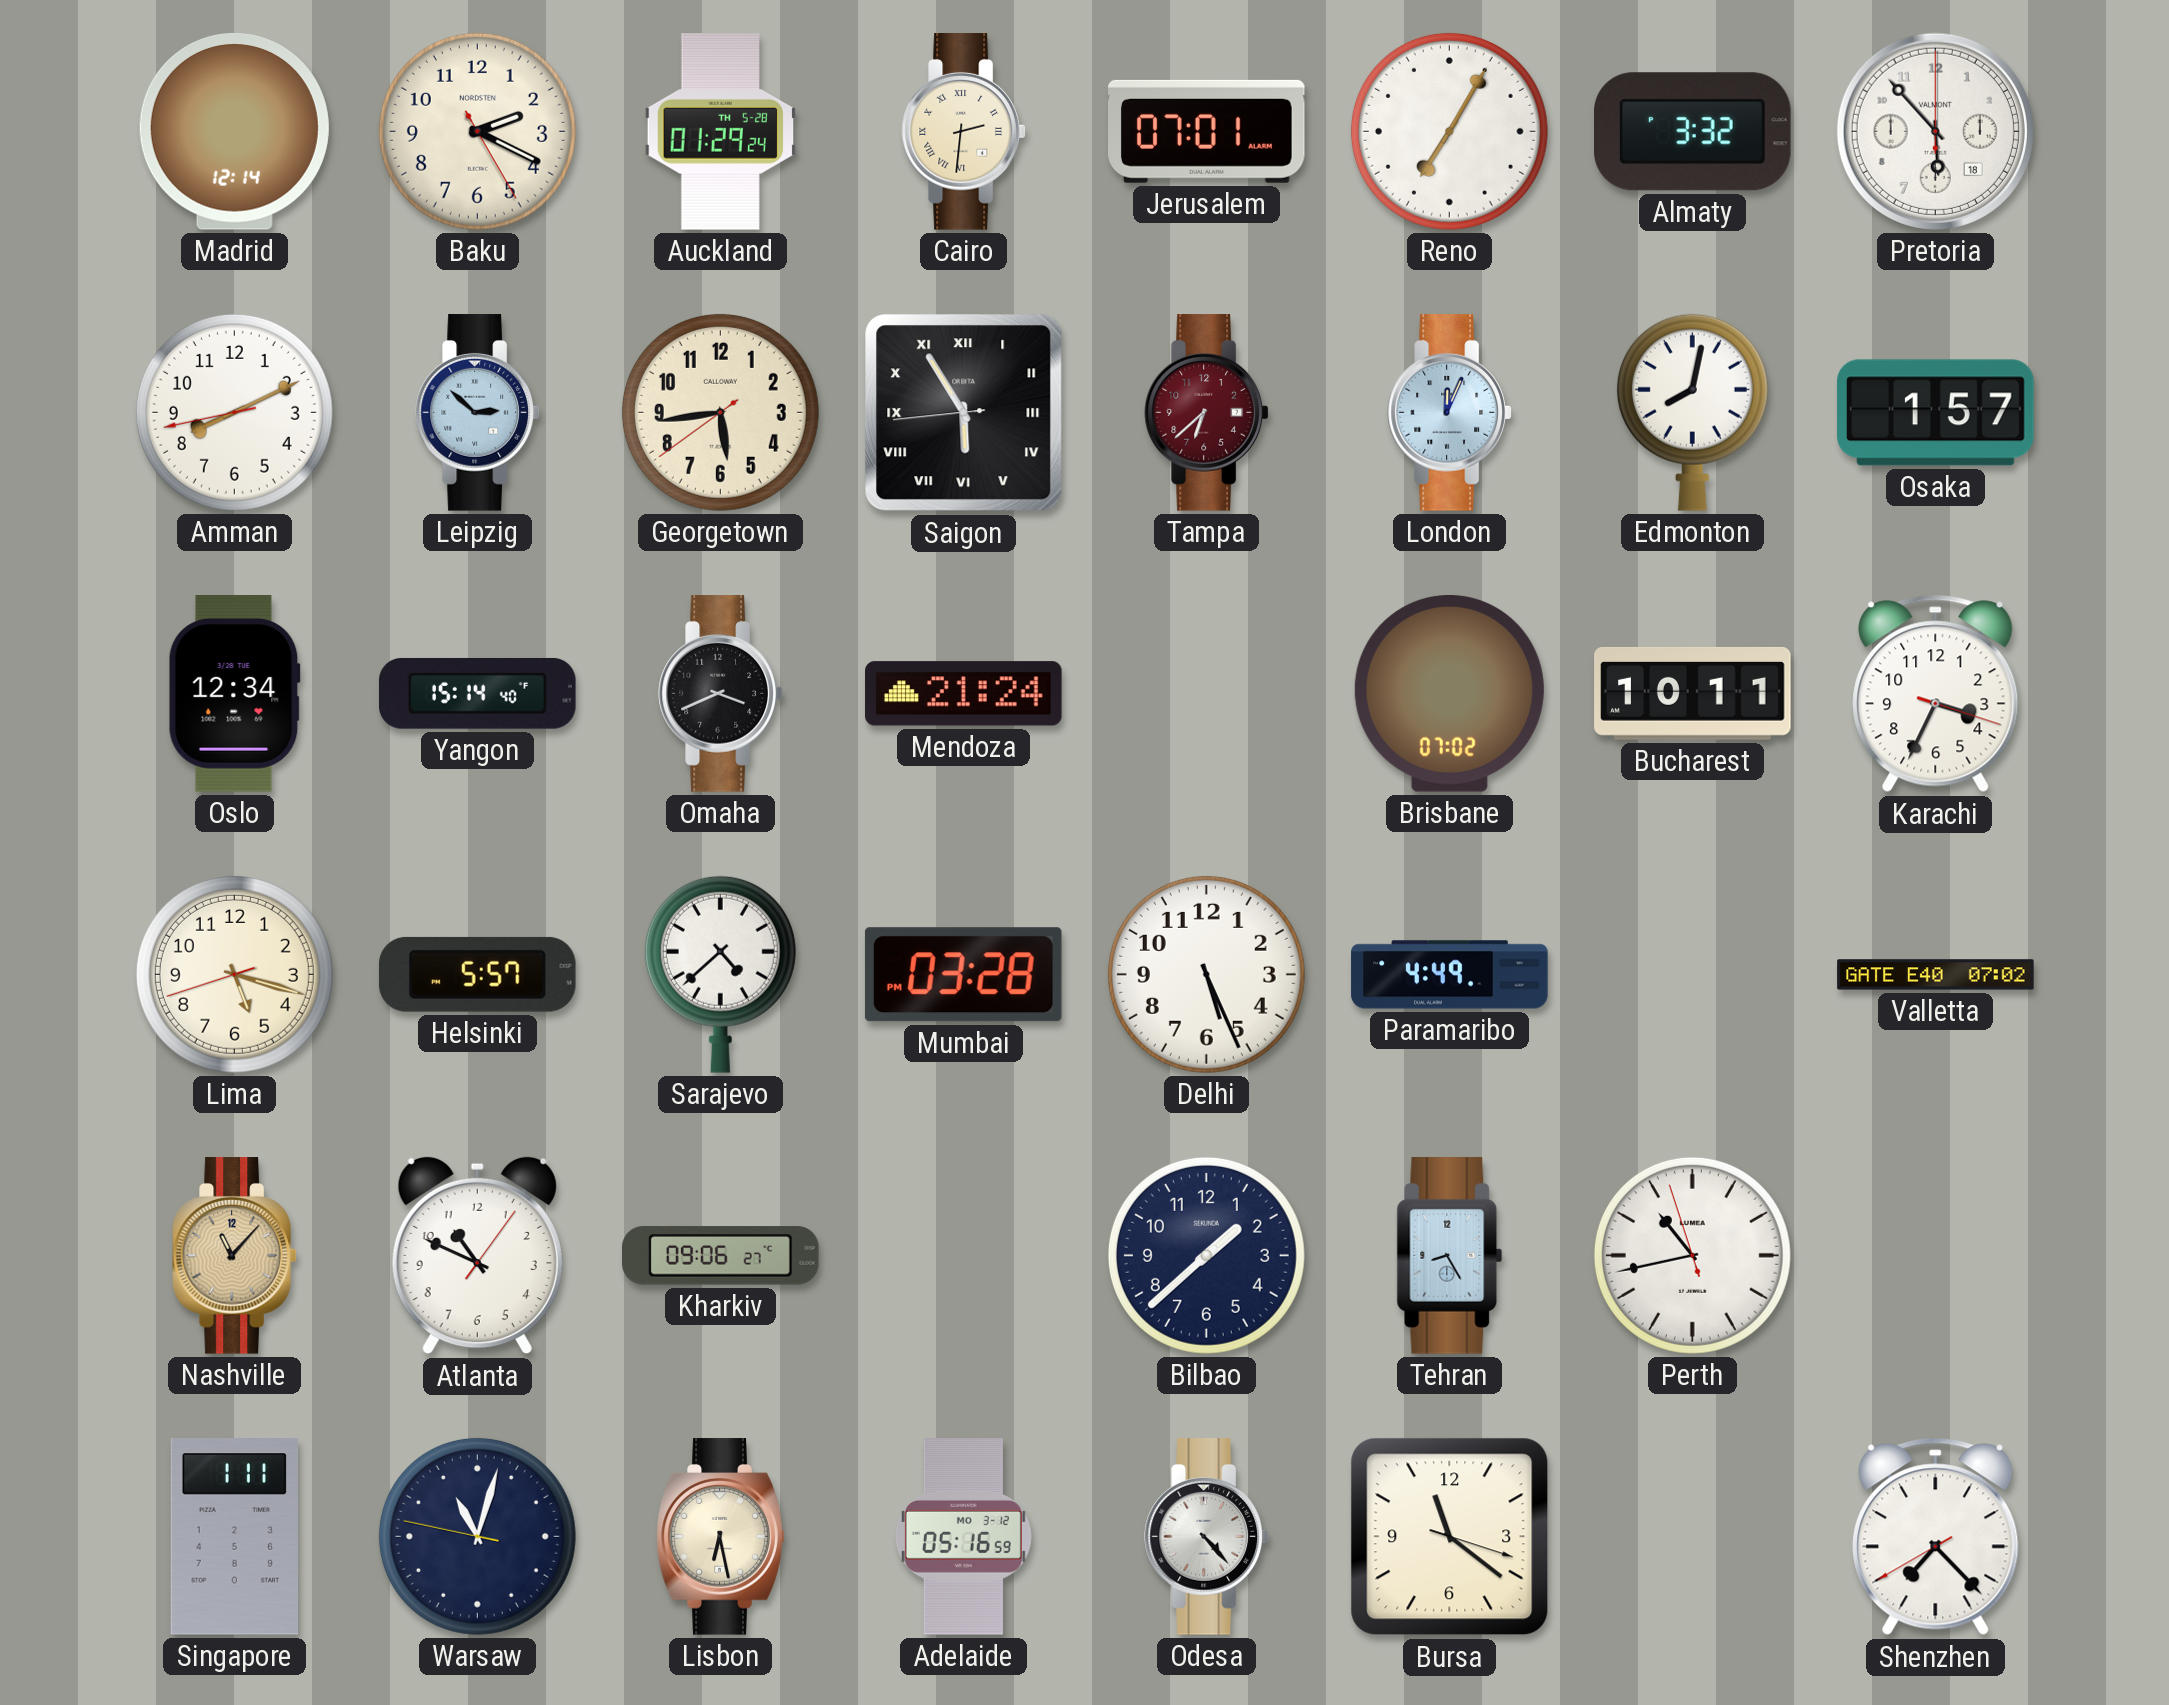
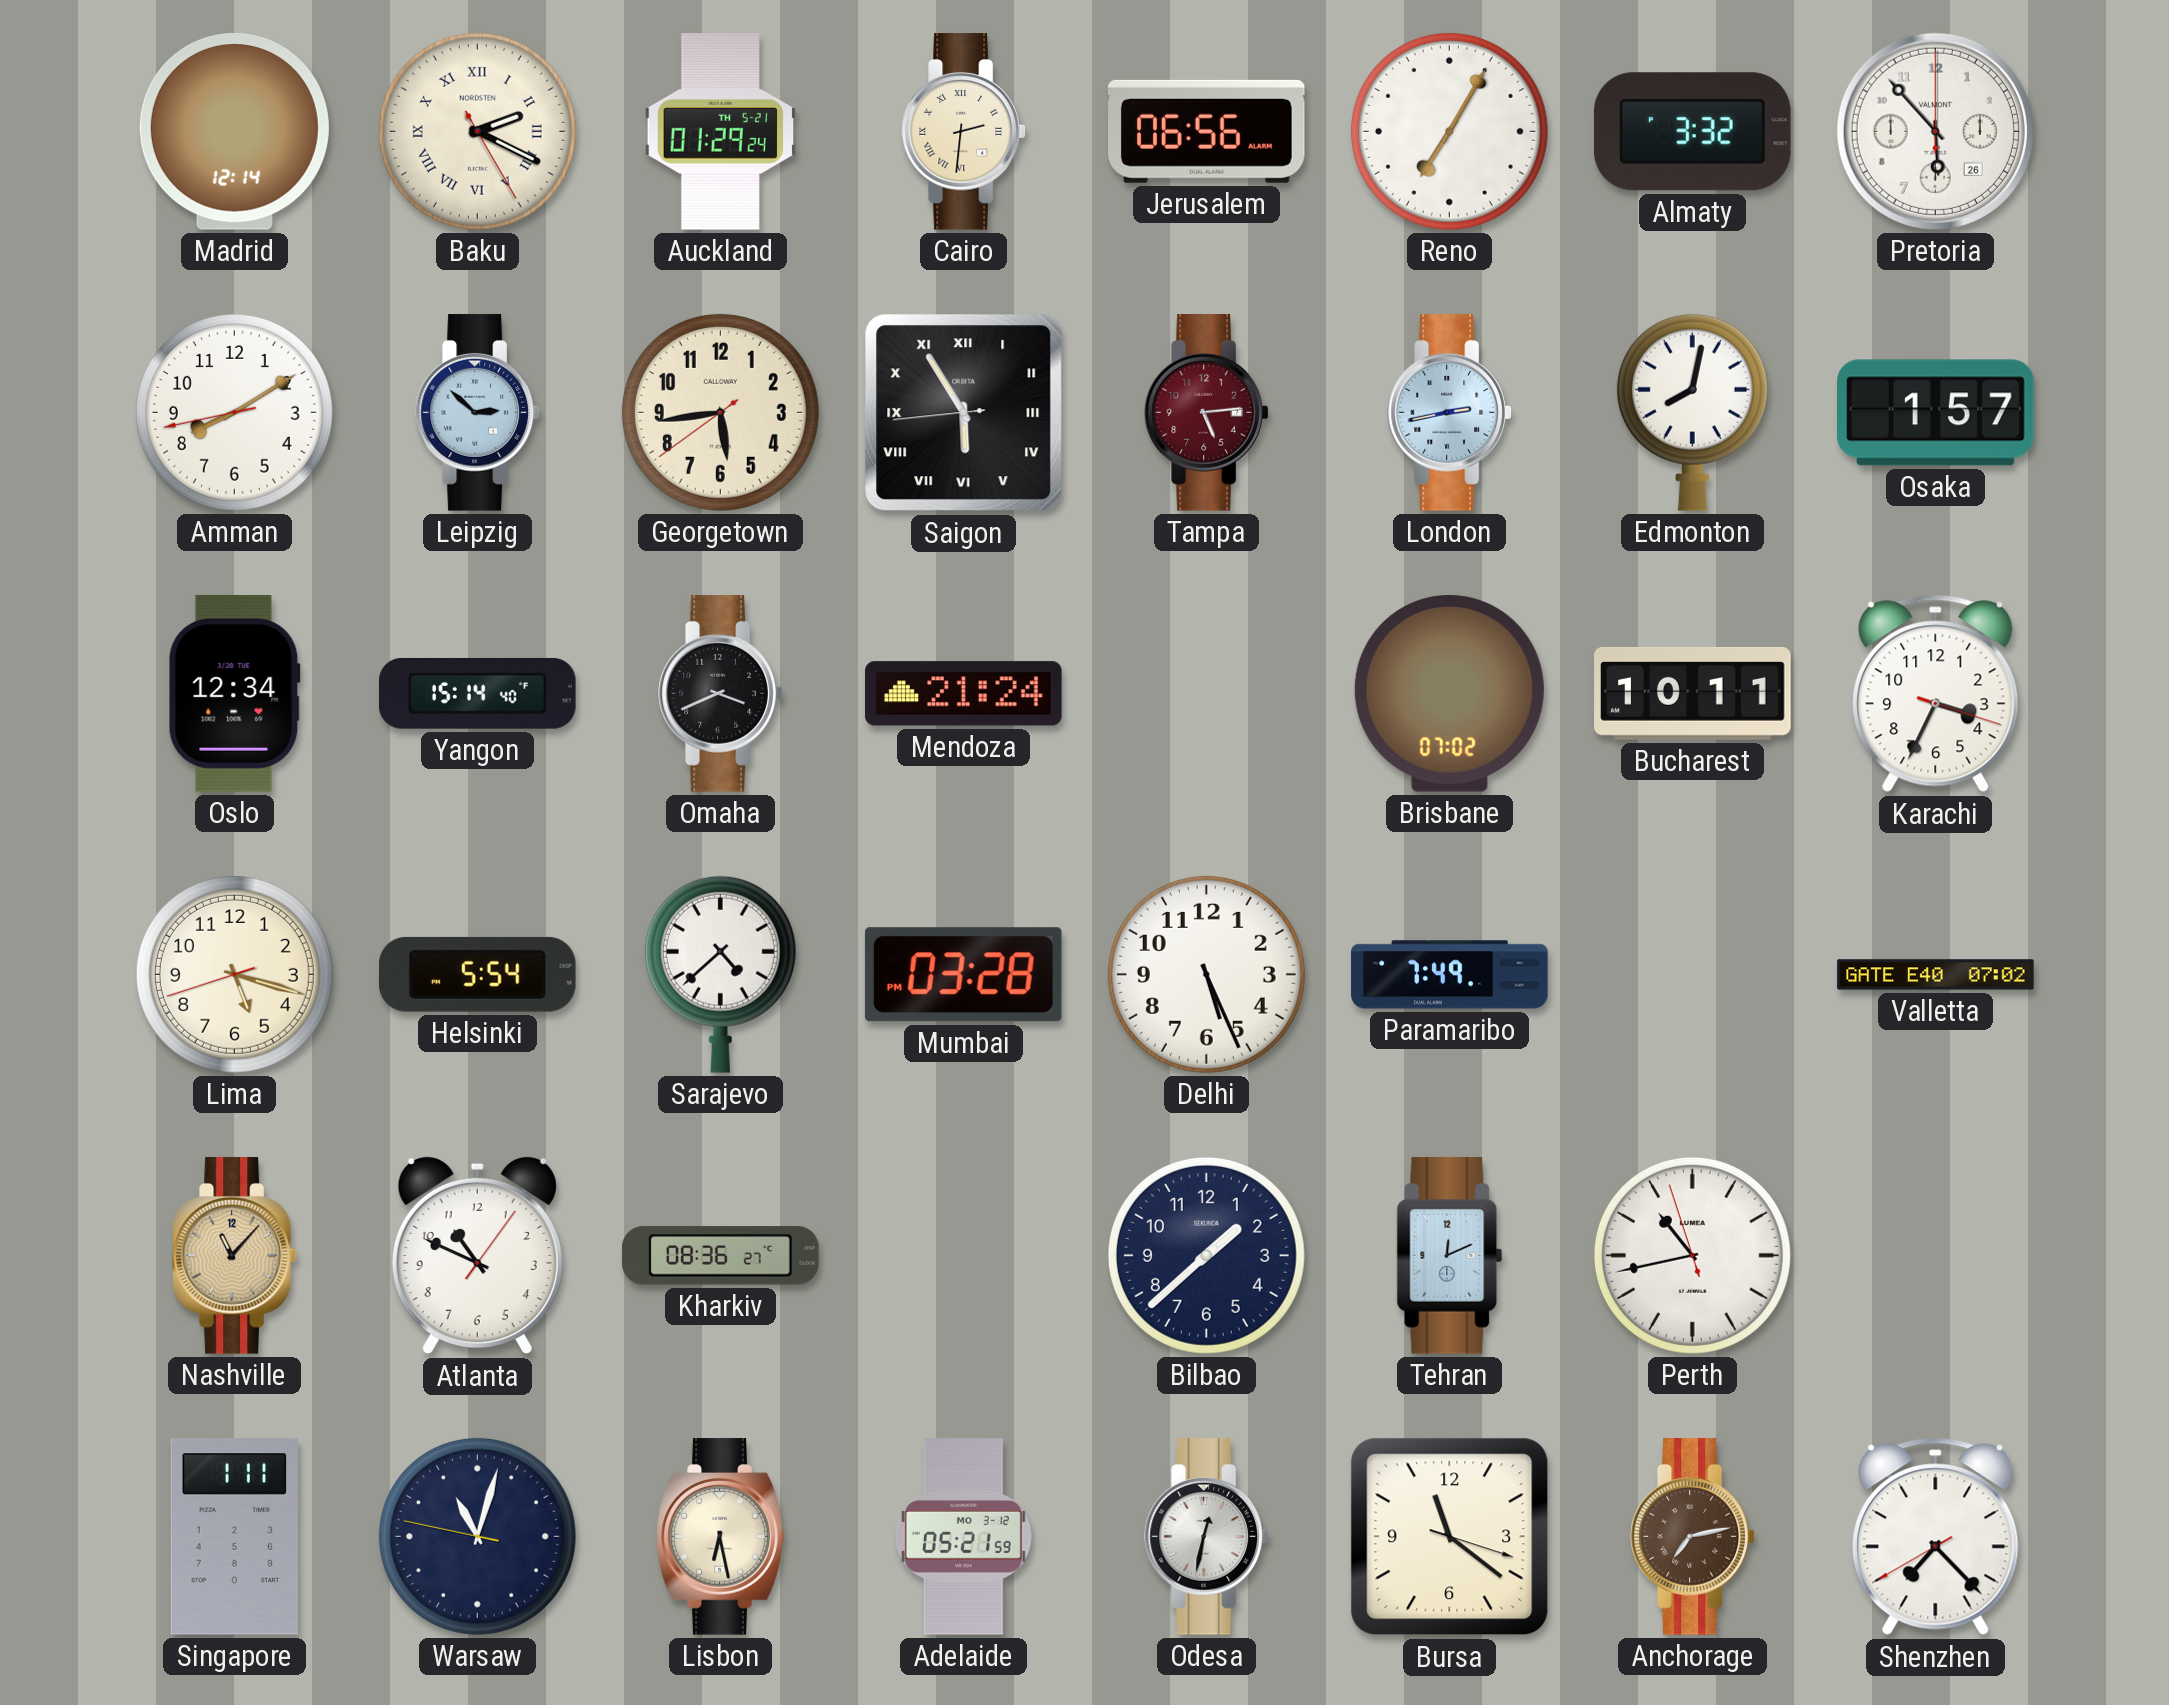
Baku numerals: Arabic -> Roman (477, 131)
Auckland date: TH 5-28 -> TH 5-21 (721, 132)
Jerusalem: 07:01 -> 06:56 (1207, 131)
Pretoria date: 18 -> 26 (1935, 131)
Amman: 8:10 -> 8:09 (234, 412)
Tampa: 6:38 -> 5:14 (1207, 413)
London: 12:04 -> 2:43 (1450, 413)
Helsinki: 5:57 -> 5:54 (477, 974)
Paramaribo: 4:49 -> 7:49 (1450, 975)
Kharkiv: 09:06 -> 08:36 (721, 1256)
Tehran: 8:25 -> 12:11 (1450, 1256)
Adelaide: 05:16 -> 05:21 (963, 1537)
Odesa: 4:23 -> 12:32 (1207, 1537)
Anchorage: none -> 7:13 (1693, 1537)
